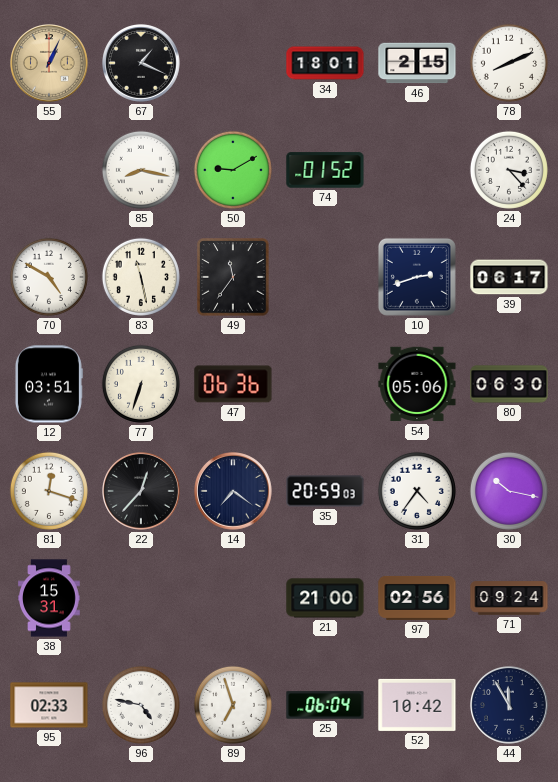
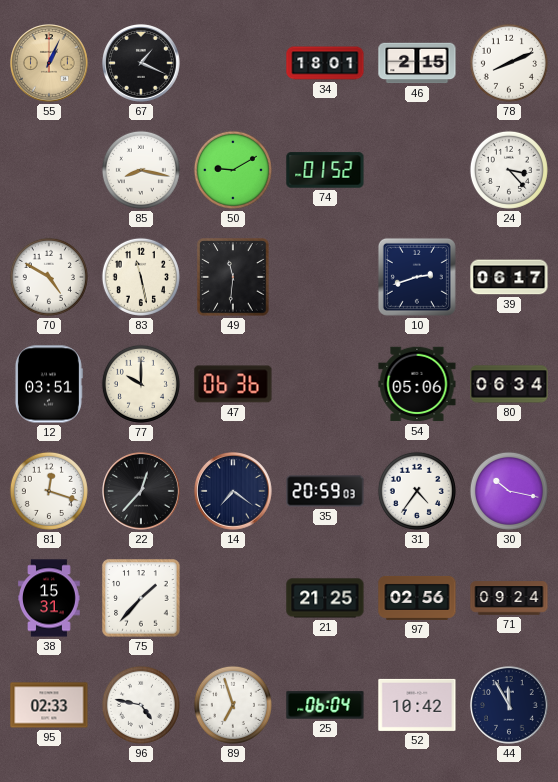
49: 11:36 -> 11:31 (233, 277)
77: 6:33 -> 10:00 (141, 384)
80: 06:30 -> 06:34 (509, 384)
75: none -> 1:37 (141, 598)
21: 21:00 -> 21:25 (325, 598)
